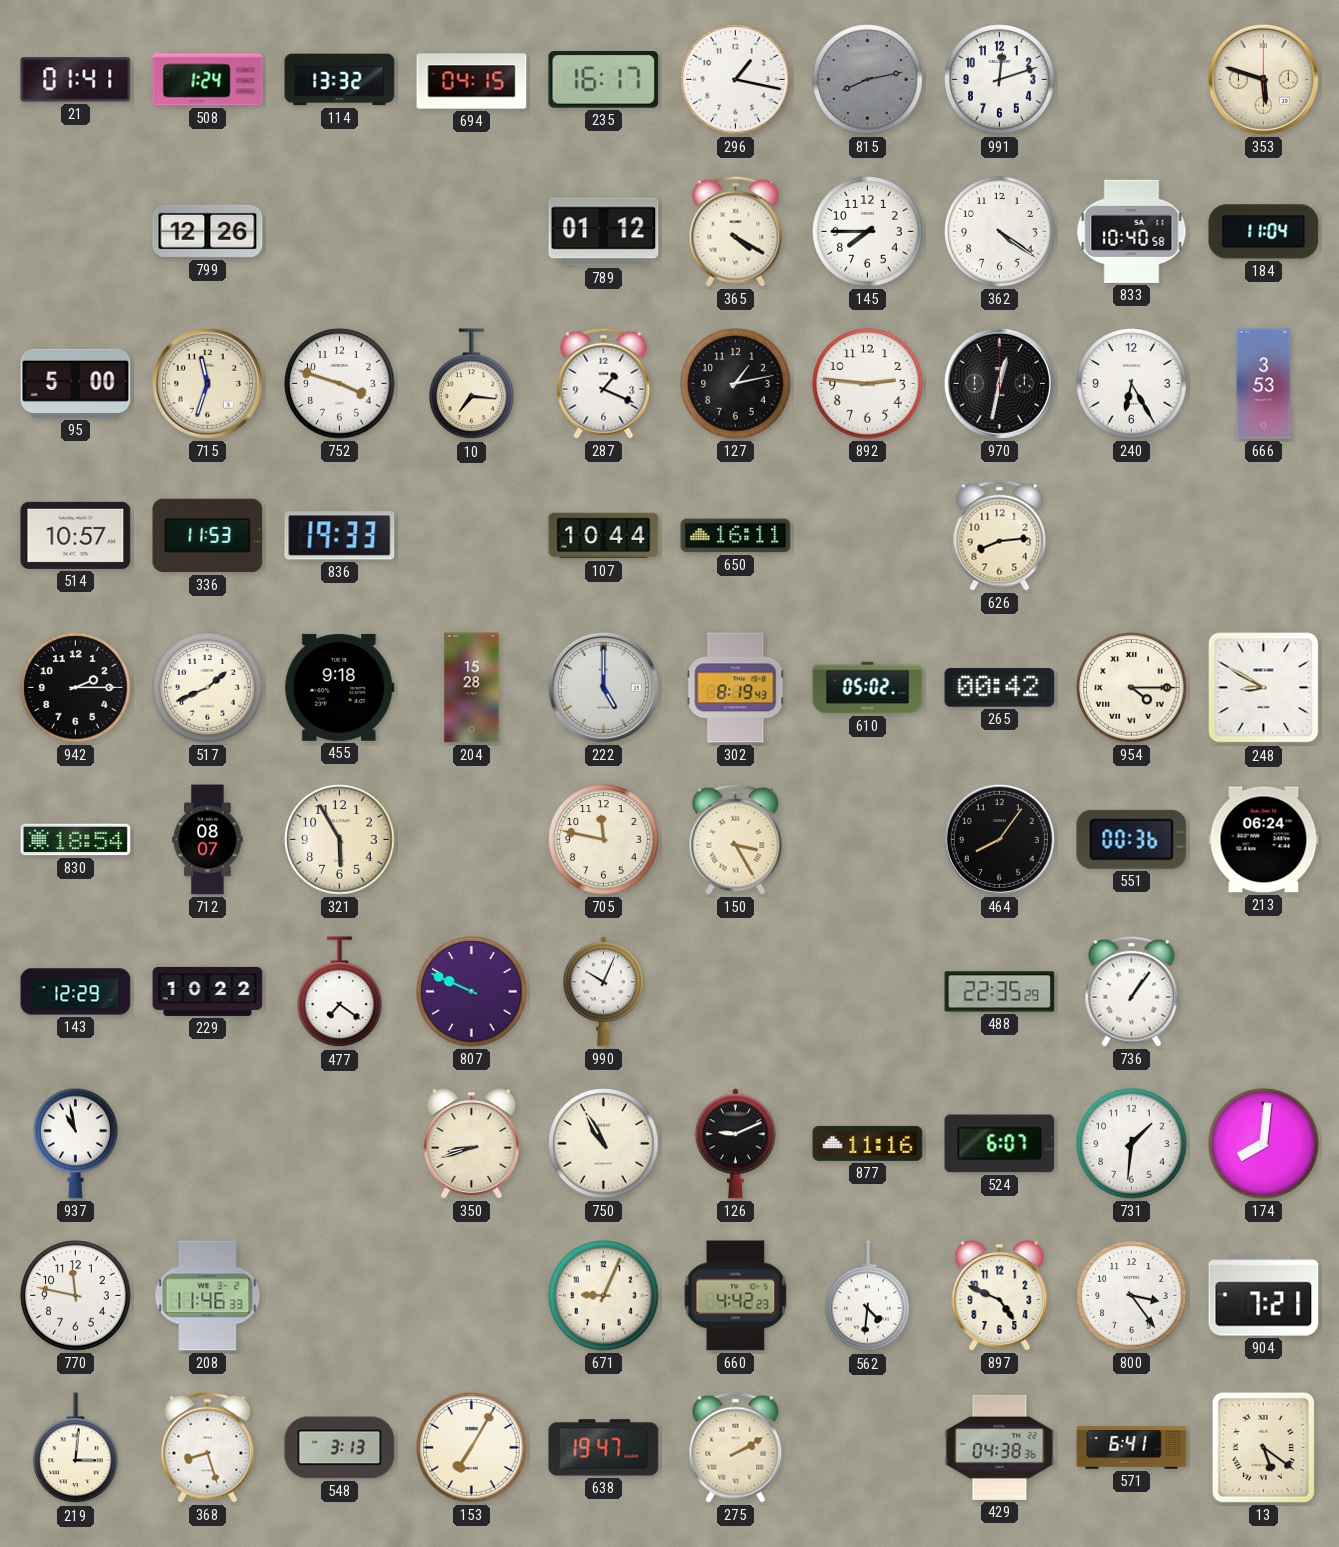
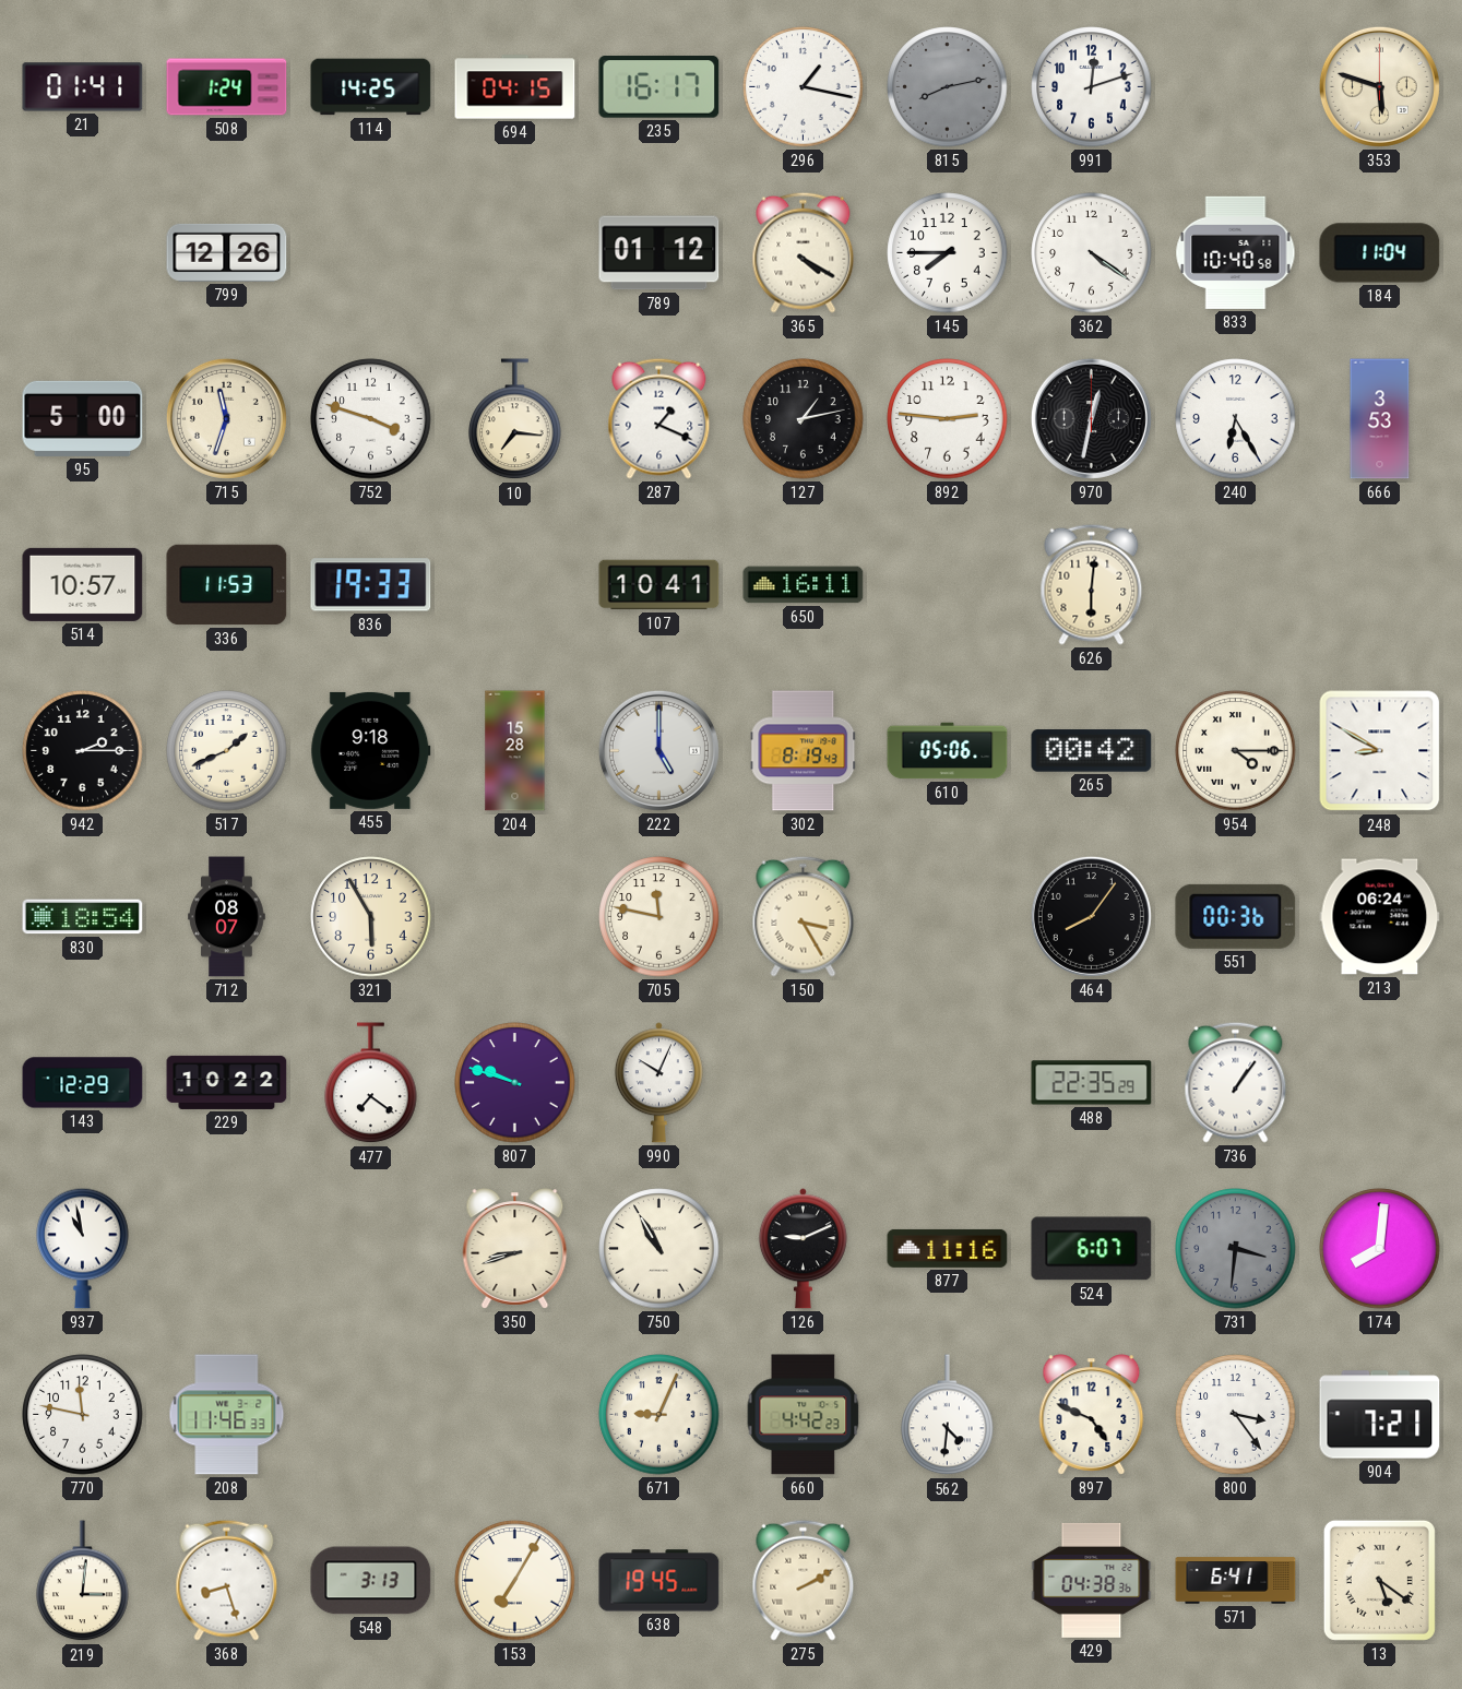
114: 13:32 -> 14:25 (371, 87)
107: 10:44 -> 10:41 (659, 585)
626: 8:14 -> 6:01 (1092, 584)
610: 05:02 -> 05:06 (948, 751)
807: 9:49 -> 9:48 (515, 1083)
731: 1:31 -> 3:31 (1236, 1249)
731 dial: white -> grey (1236, 1249)
638: 19:47 -> 19:45 (659, 1581)
